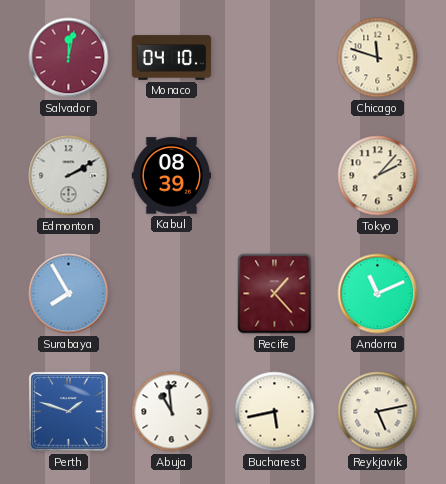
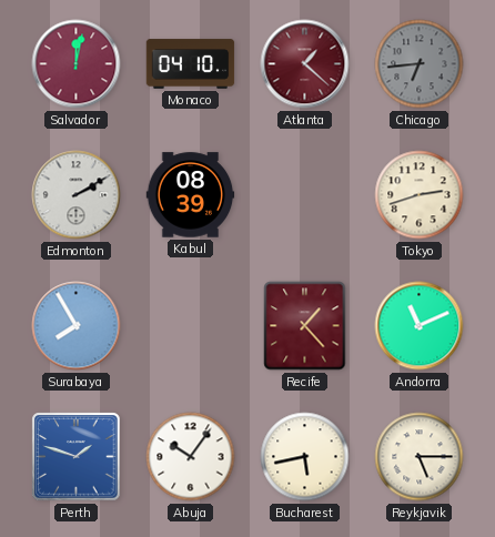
Atlanta: none -> 1:22 (305, 64)
Chicago: 11:48 -> 6:44 (420, 64)
Chicago dial: cream -> grey (420, 64)
Tokyo: 2:07 -> 2:42 (420, 195)
Abuja: 10:59 -> 10:06 (191, 457)
Reykjavik: 5:13 -> 5:15 (420, 457)
